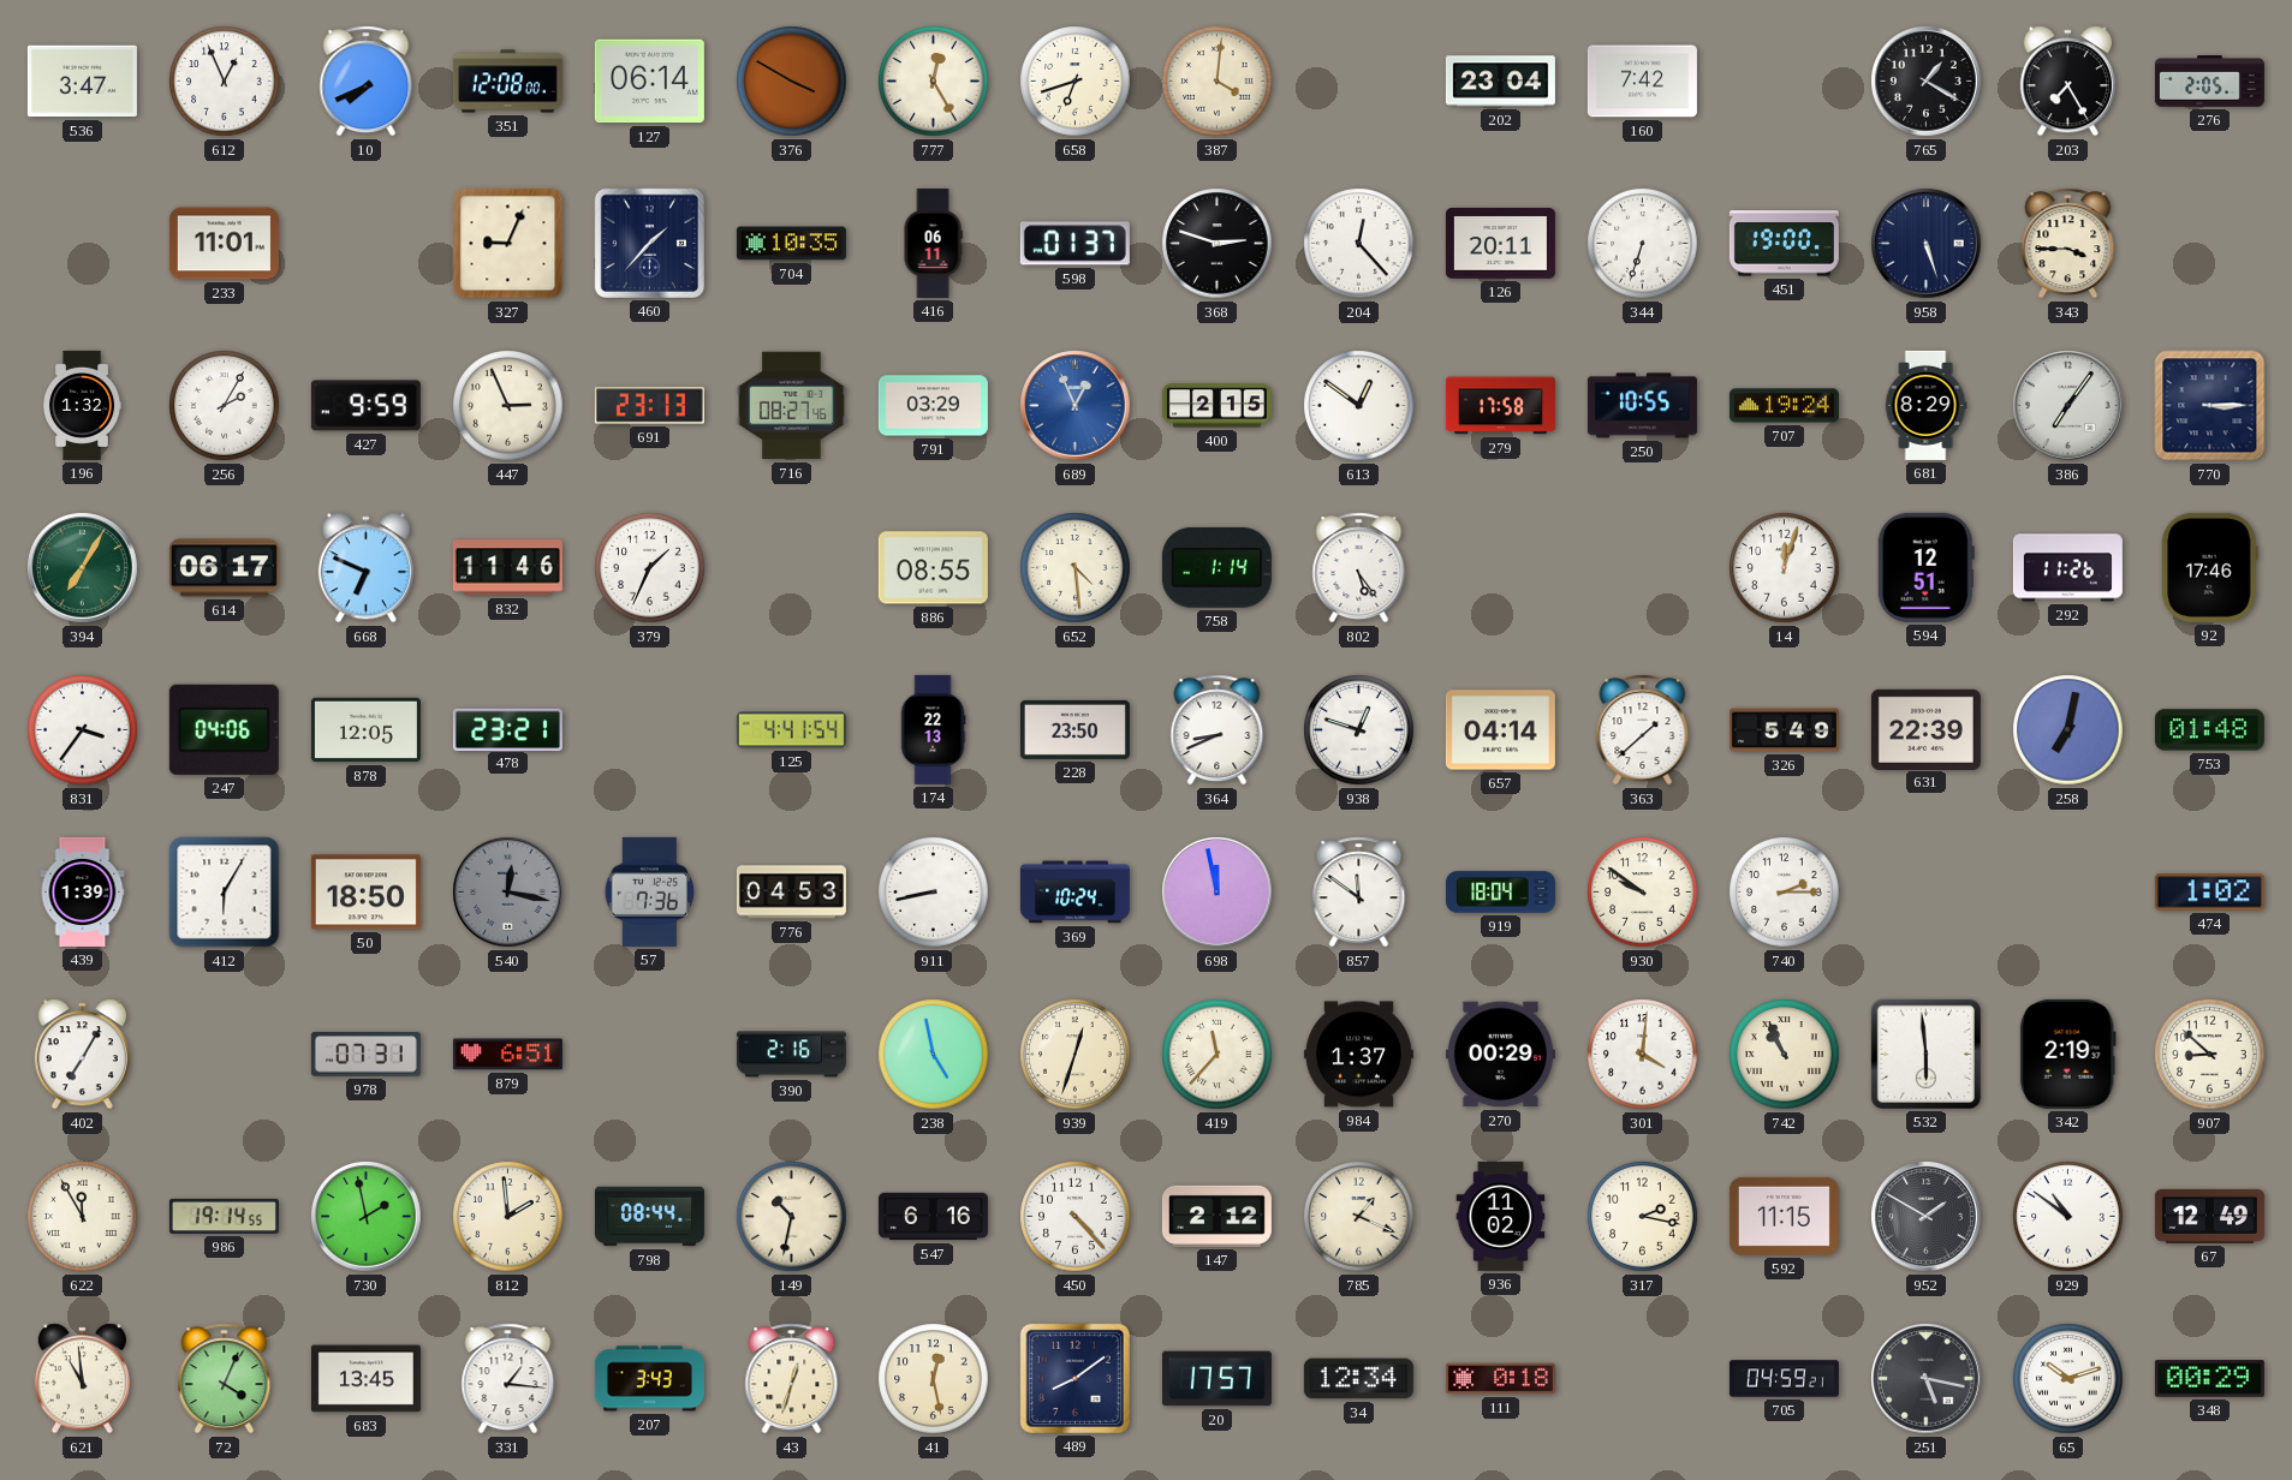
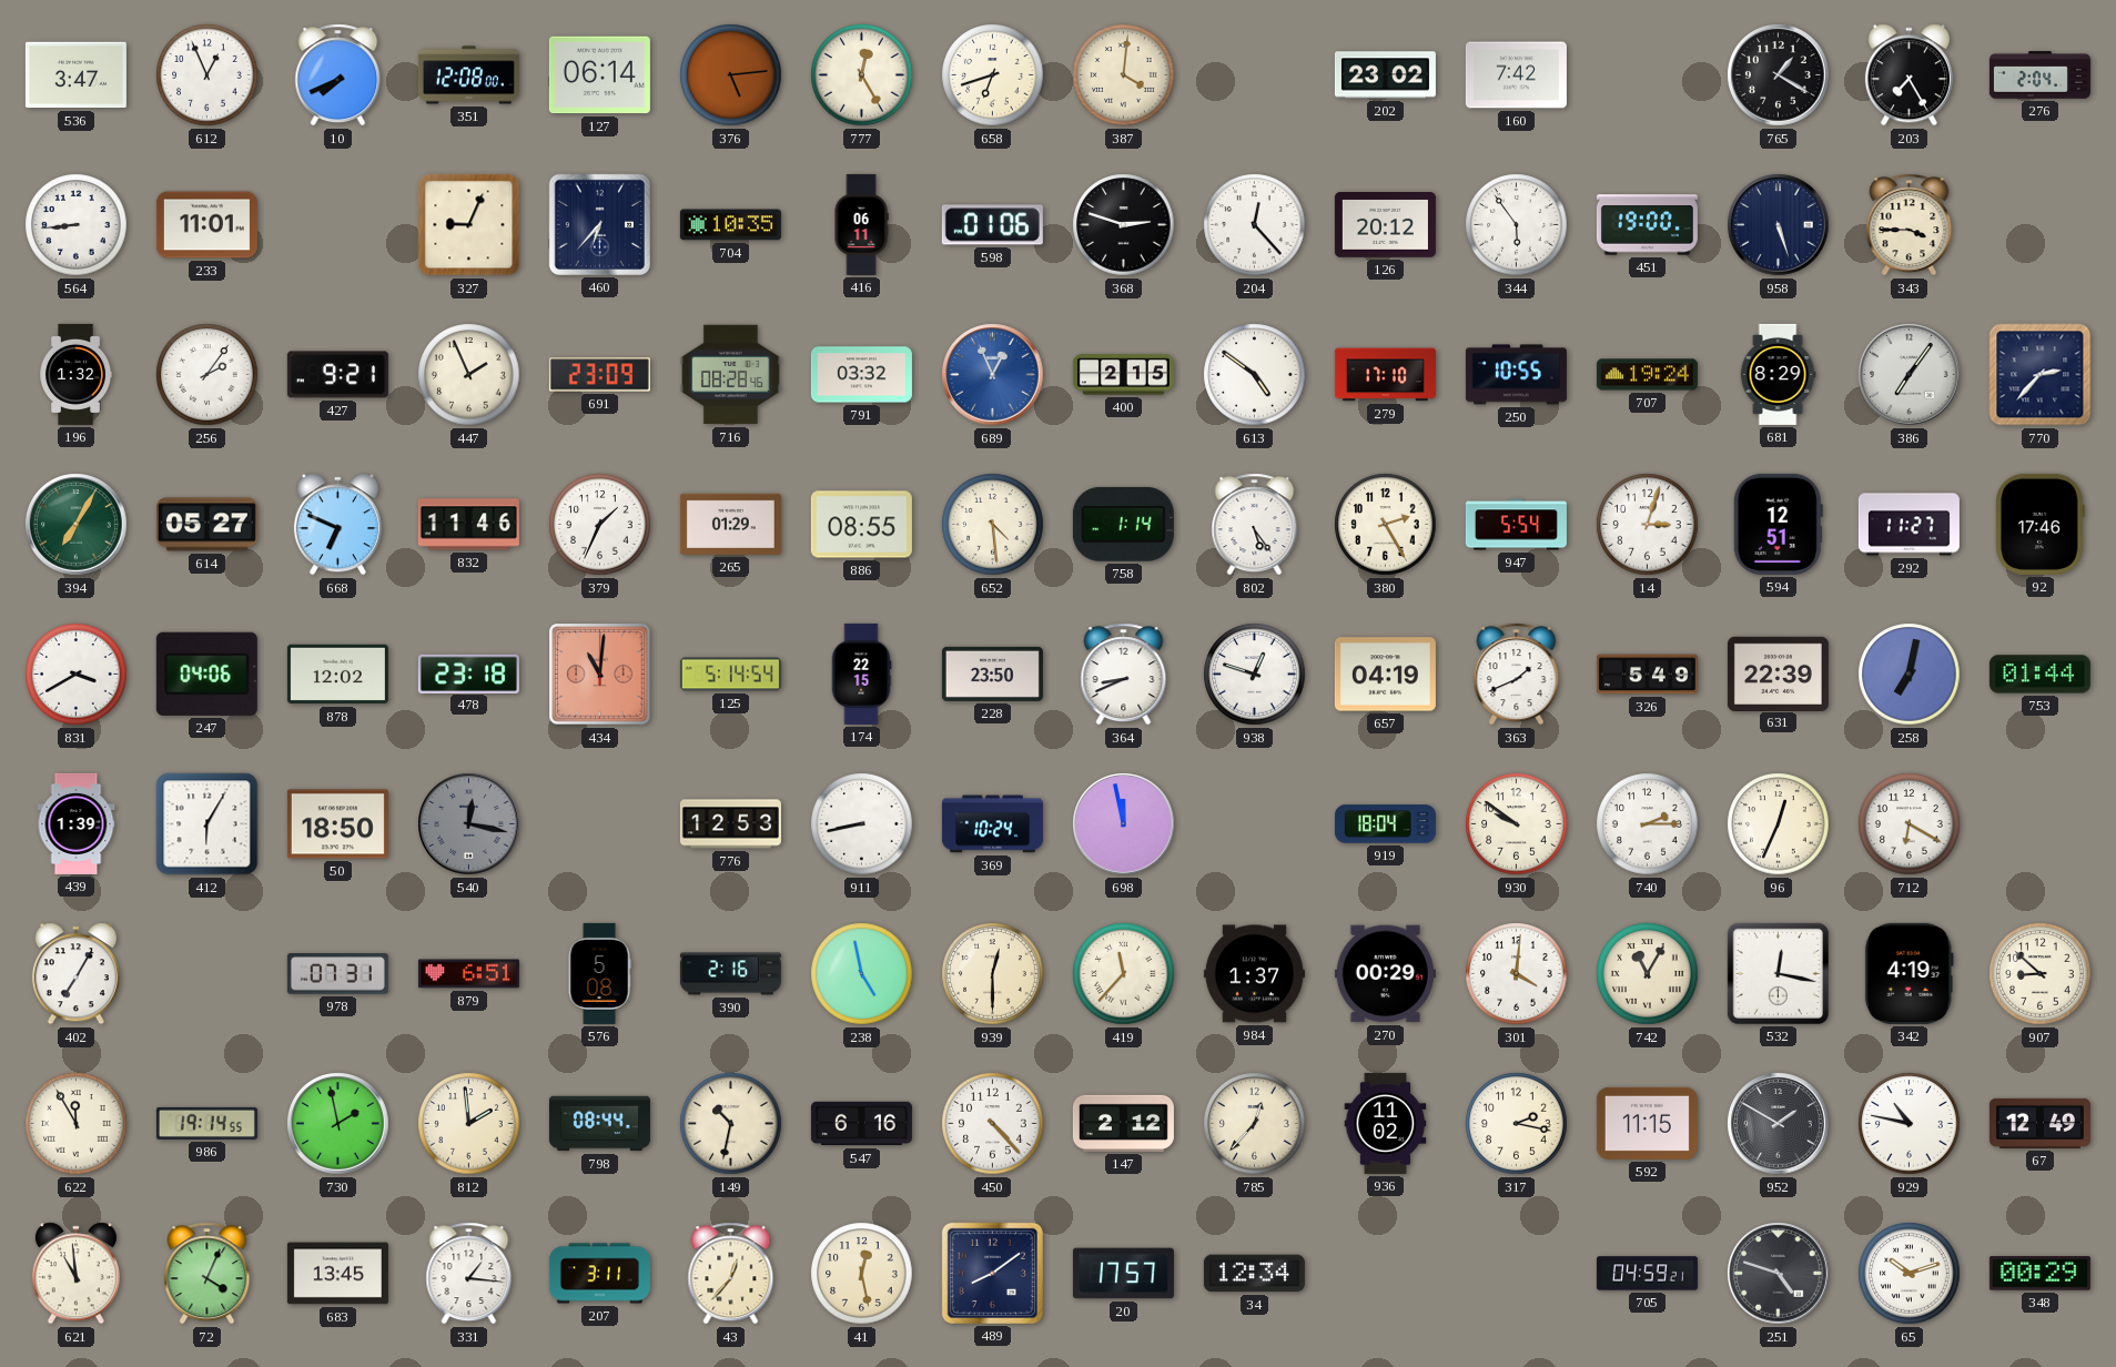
376: 3:50 -> 5:14 (731, 75)
202: 23:04 -> 23:02 (1385, 75)
276: 2:05 -> 2:04 (2039, 75)
564: none -> 8:44 (77, 225)
460: 1:37 -> 6:37 (599, 224)
598: 01:37 -> 01:06 (992, 225)
126: 20:11 -> 20:12 (1385, 225)
344: 6:33 -> 5:54 (1517, 225)
256: 2:05 -> 2:06 (207, 375)
427: 9:59 -> 9:21 (337, 375)
447: 2:56 -> 1:56 (469, 375)
691: 23:13 -> 23:09 (599, 375)
716: 08:27 -> 08:28 (730, 375)
791: 03:29 -> 03:32 (861, 375)
613: 12:51 -> 4:51 (1255, 375)
279: 17:58 -> 17:10 (1385, 375)
770: 3:15 -> 2:37 (2041, 375)
614: 06:17 -> 05:27 (206, 525)
265: none -> 01:29 (730, 524)
380: none -> 2:25 (1386, 525)
947: none -> 5:54 (1516, 525)
14: 12:03 -> 3:03 (1648, 525)
292: 11:26 -> 11:27 (1909, 525)
831: 3:36 -> 3:40 (77, 675)
878: 12:05 -> 12:02 (337, 675)
478: 23:21 -> 23:18 (468, 674)
434: none -> 11:01 (600, 675)
125: 4:41 -> 5:14 (730, 675)
174: 22:13 -> 22:15 (861, 674)
657: 04:14 -> 04:19 (1385, 675)
363: 1:38 -> 1:41 (1517, 675)
753: 01:48 -> 01:44 (2039, 675)
57: 7:36 -> none (650, 891)
776: 04:53 -> 12:53 (730, 824)
857: 11:51 -> none (1359, 893)
96: none -> 12:34 (1779, 824)
712: none -> 6:20 (1910, 824)
474: 1:02 -> none (2209, 893)
576: none -> 5:08 (599, 973)
939: 12:33 -> 12:30 (993, 974)
742: 10:56 -> 11:05 (1648, 974)
532: 5:59 -> 12:17 (1778, 973)
342: 2:19 -> 4:19 (1909, 973)
785: 1:19 -> 12:37 (1255, 1124)
929: 10:51 -> 10:47 (1910, 1124)
207: 3:43 -> 3:11 (599, 1274)
43: 12:33 -> 12:37 (731, 1274)
111: 0:18 -> none (1500, 1379)
251: 5:17 -> 4:48 (1779, 1274)
